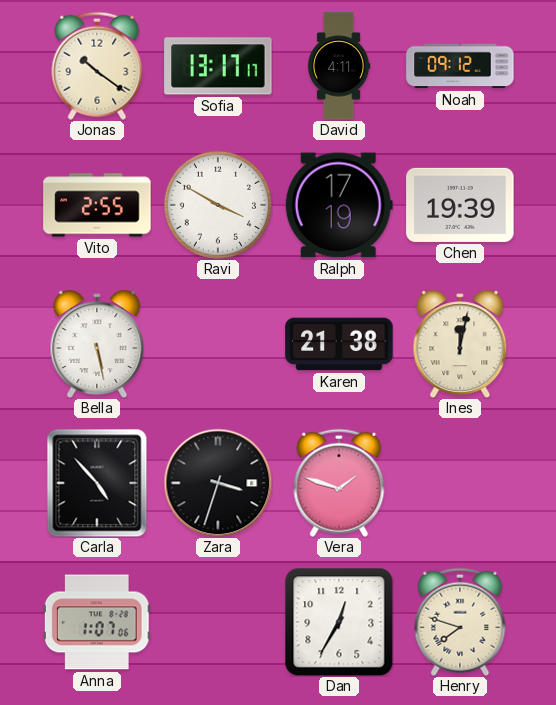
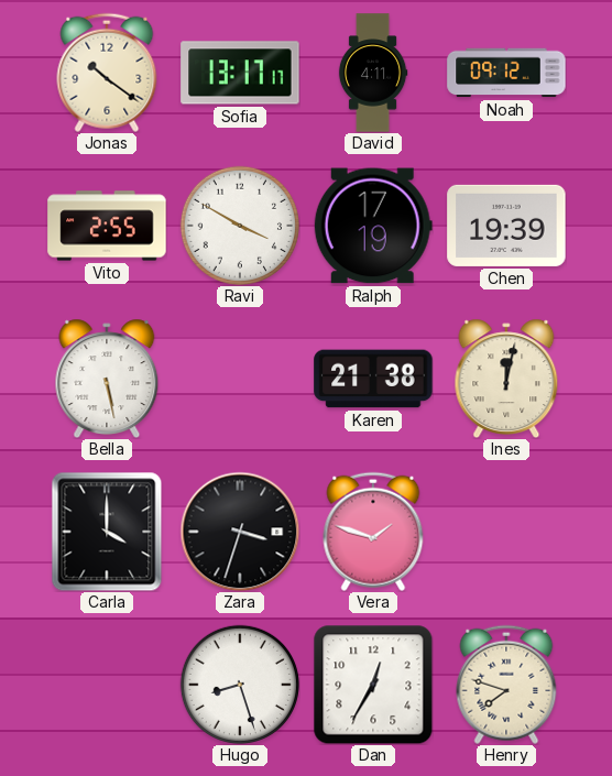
Carla: 4:53 -> 4:00 (107, 532)
Anna: 1:07 -> none (97, 622)
Hugo: none -> 8:27 (240, 685)
